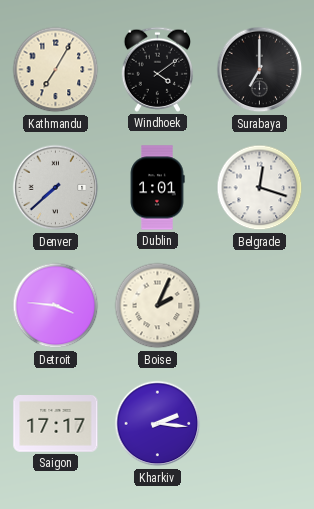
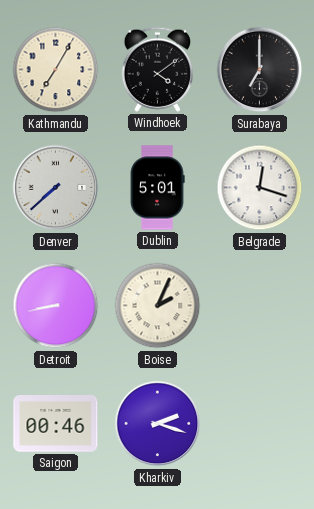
Dublin: 1:01 -> 5:01 (157, 188)
Detroit: 3:46 -> 8:43 (56, 306)
Saigon: 17:17 -> 00:46 (56, 424)
Kharkiv: 2:16 -> 2:18 (158, 424)
